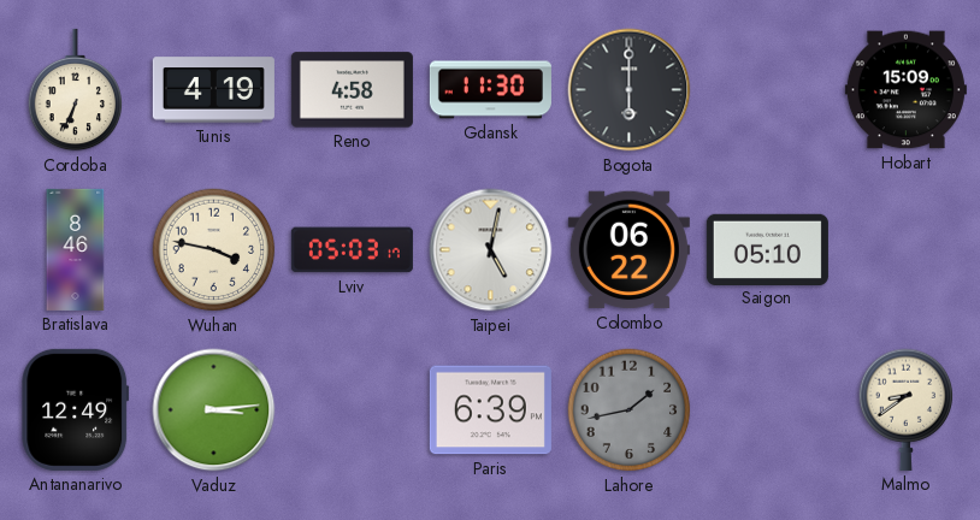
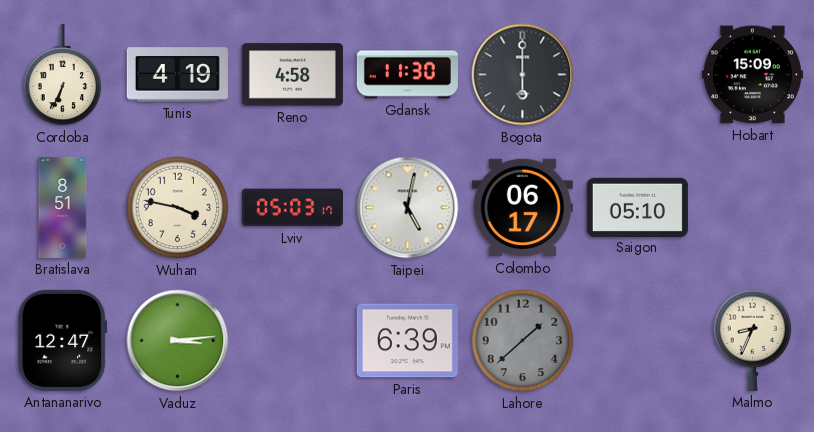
Bratislava: 8:46 -> 8:51 (63, 207)
Colombo: 06:22 -> 06:17 (522, 208)
Antananarivo: 12:49 -> 12:47 (63, 340)
Lahore: 1:43 -> 1:38 (523, 341)
Malmo: 8:39 -> 8:34 (753, 340)
